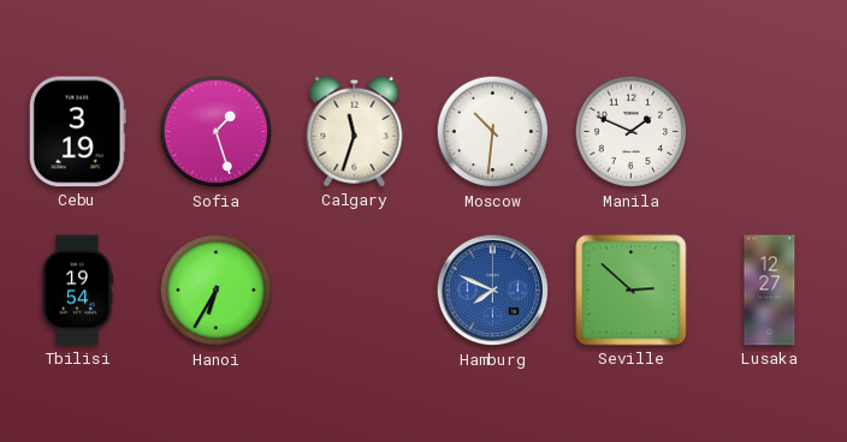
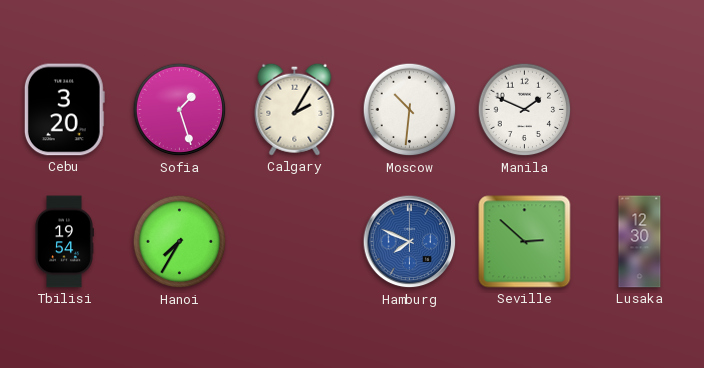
Cebu: 3:19 -> 3:20 (64, 110)
Calgary: 11:33 -> 2:05 (295, 109)
Hanoi: 6:35 -> 7:35 (180, 242)
Lusaka: 12:27 -> 12:30 (640, 242)
